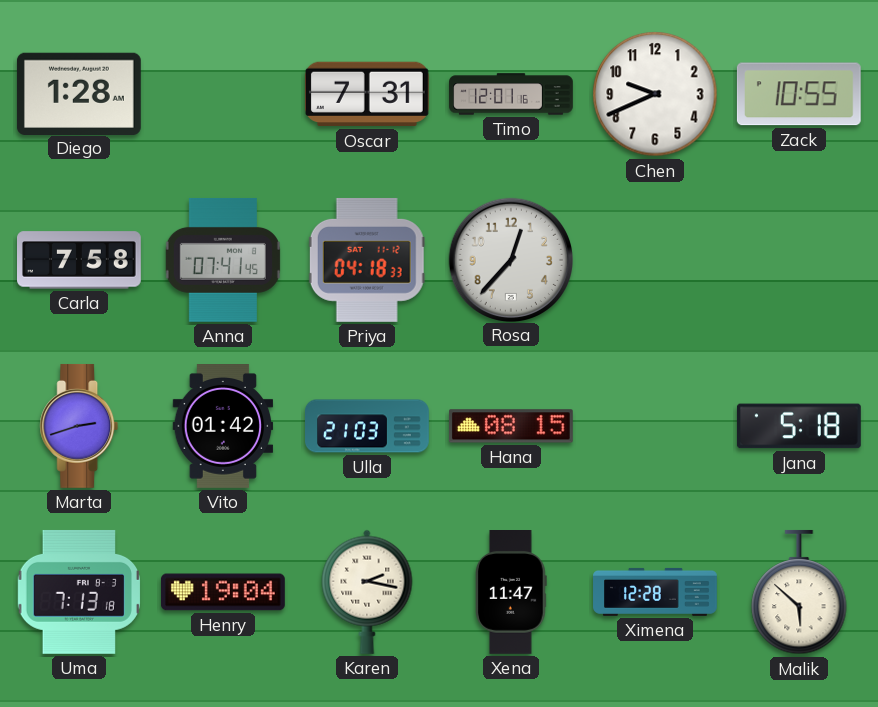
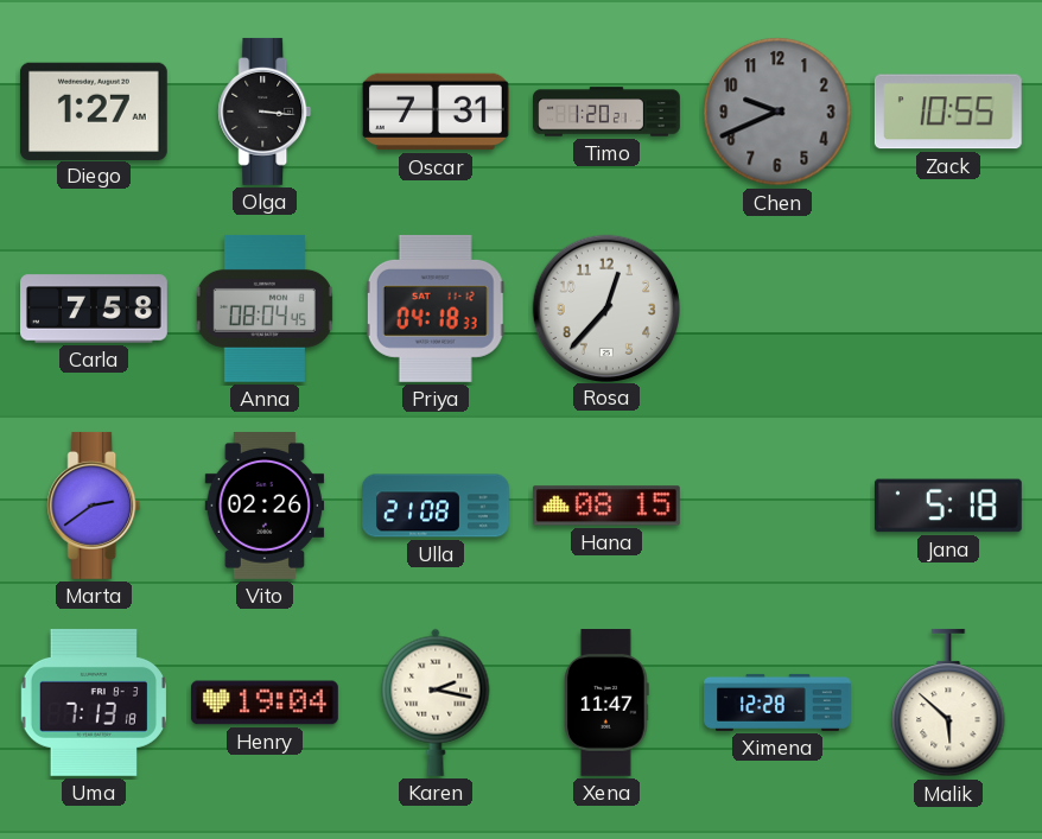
Diego: 1:28 -> 1:27 (94, 110)
Olga: none -> 3:16 (265, 112)
Timo: 12:01 -> 1:20 (606, 112)
Chen dial: white -> grey (777, 112)
Anna: 07:41 -> 08:04 (265, 309)
Marta: 2:42 -> 2:39 (94, 506)
Vito: 01:42 -> 02:26 (265, 507)
Ulla: 21:03 -> 21:08 (437, 506)
